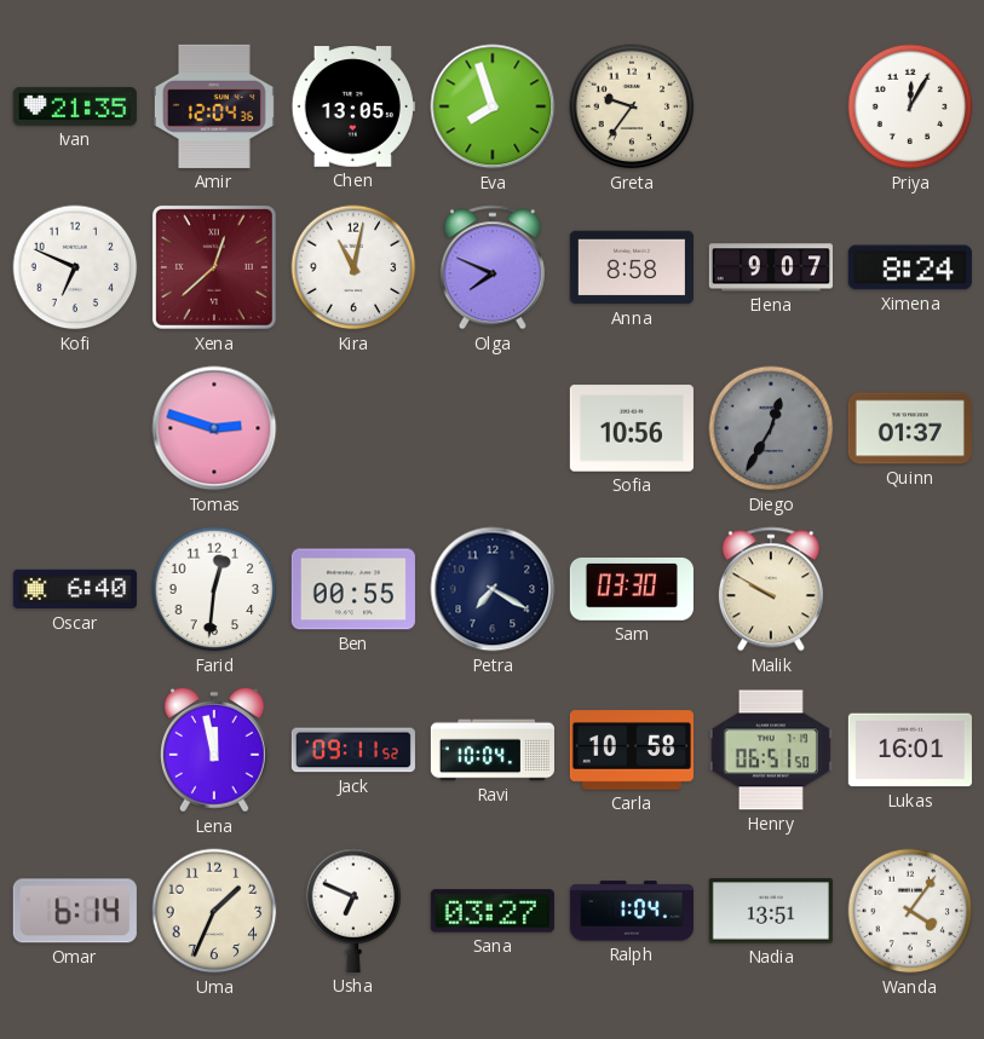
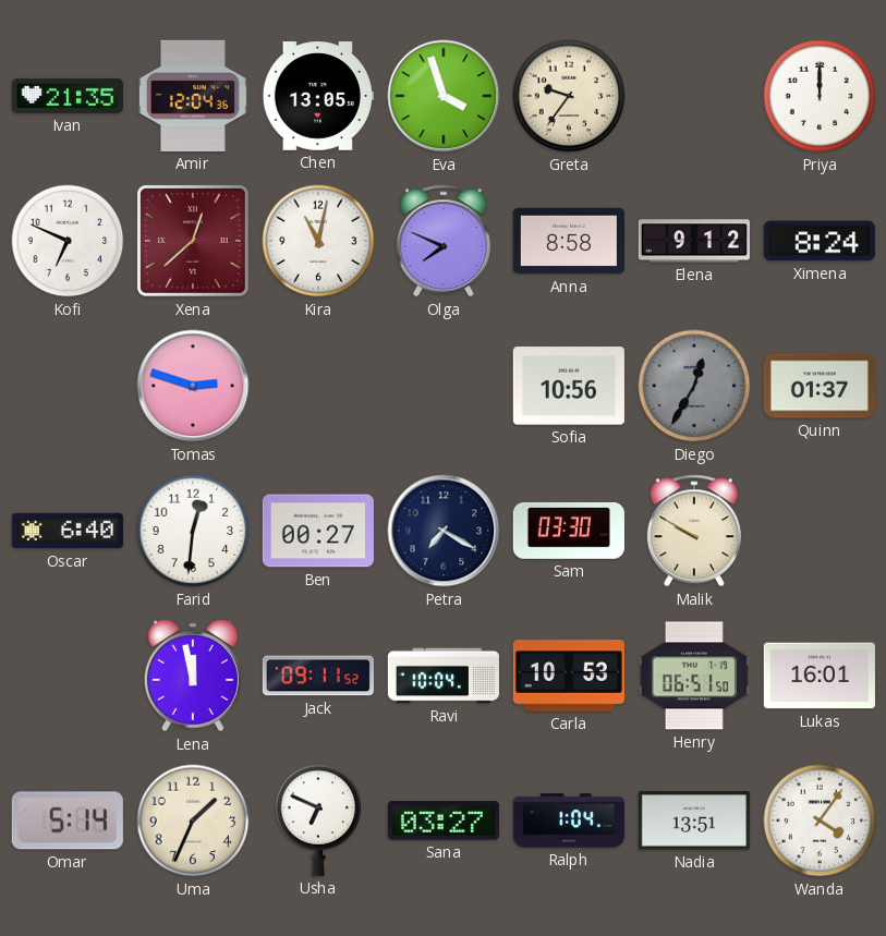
Eva: 7:57 -> 3:57 (444, 96)
Priya: 12:05 -> 12:00 (820, 96)
Elena: 9:07 -> 9:12 (694, 241)
Ben: 00:55 -> 00:27 (318, 531)
Carla: 10:58 -> 10:53 (569, 676)
Omar: 6:14 -> 5:14 (68, 820)
